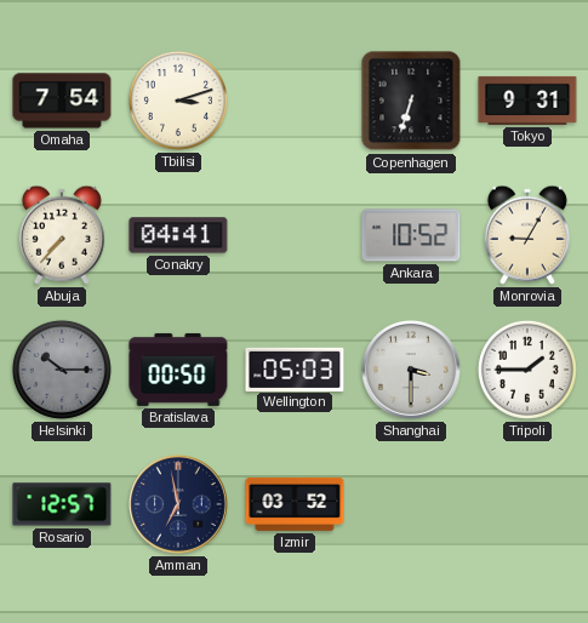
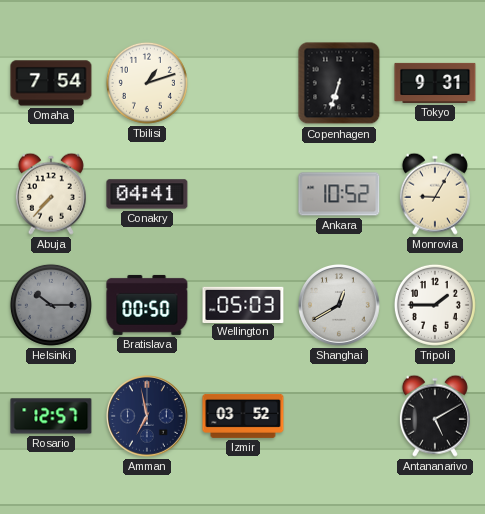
Tbilisi: 3:12 -> 1:12 (147, 83)
Shanghai: 3:30 -> 12:40 (340, 306)
Antananarivo: none -> 5:10 (435, 416)
